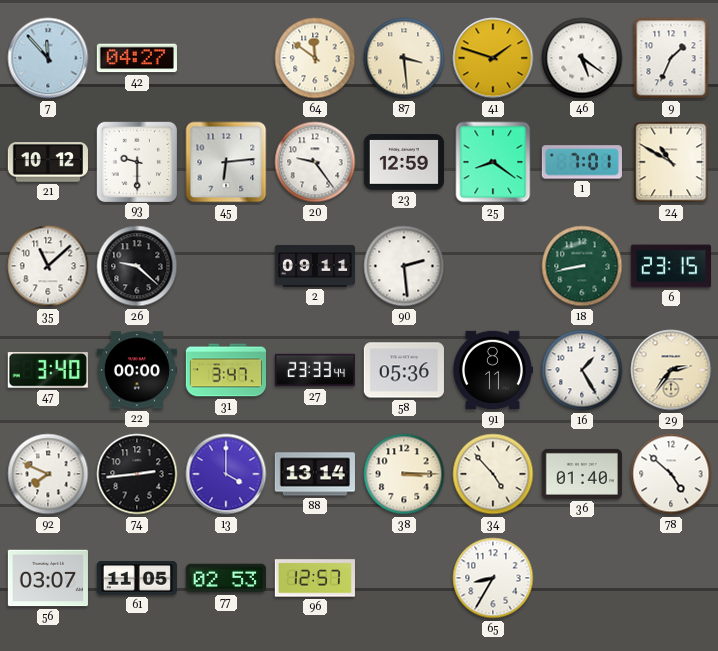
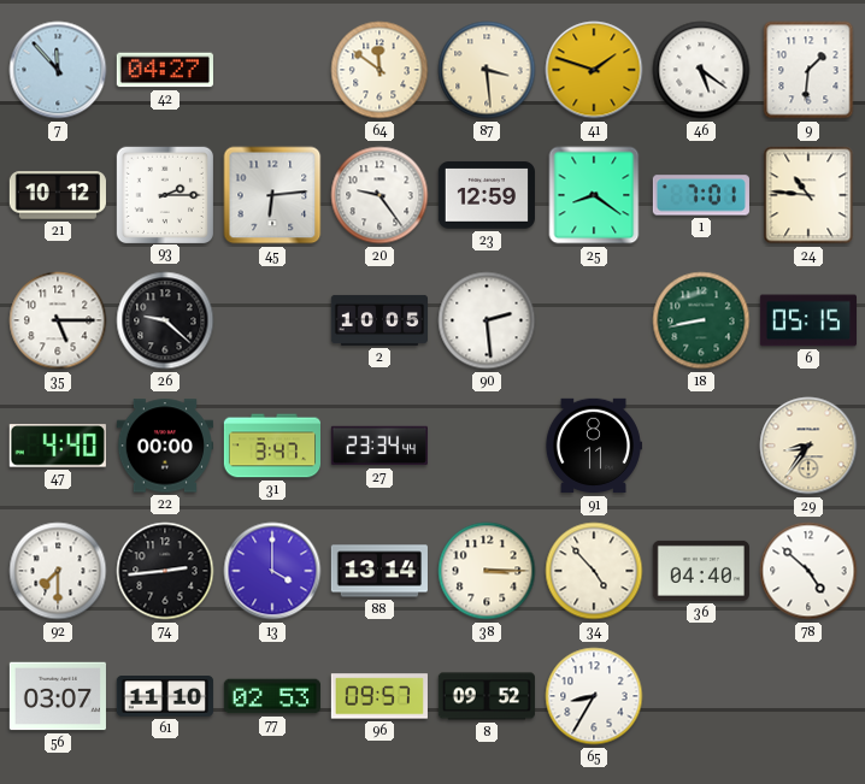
9: 1:34 -> 1:31 (808, 70)
93: 9:30 -> 2:15 (165, 194)
24: 10:50 -> 10:46 (808, 195)
35: 11:08 -> 5:15 (58, 320)
2: 09:11 -> 10:05 (378, 320)
6: 23:15 -> 05:15 (807, 320)
47: 3:40 -> 4:40 (58, 446)
27: 23:33 -> 23:34 (379, 446)
58: 05:36 -> none (404, 370)
16: 1:25 -> none (582, 370)
29: 2:36 -> 8:36 (808, 446)
92: 7:49 -> 7:30 (58, 571)
36: 01:40 -> 04:40 (701, 571)
61: 11:05 -> 11:10 (165, 697)
96: 12:57 -> 09:57 (379, 696)
8: none -> 09:52 (487, 696)
